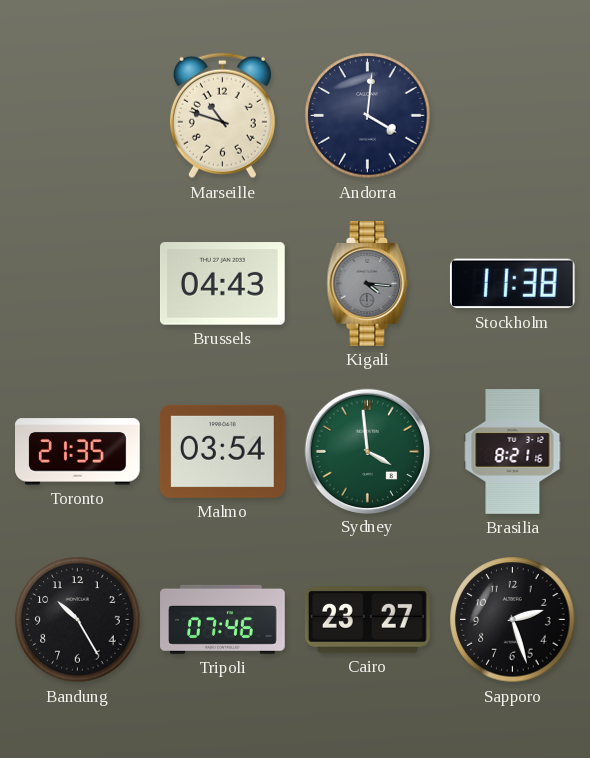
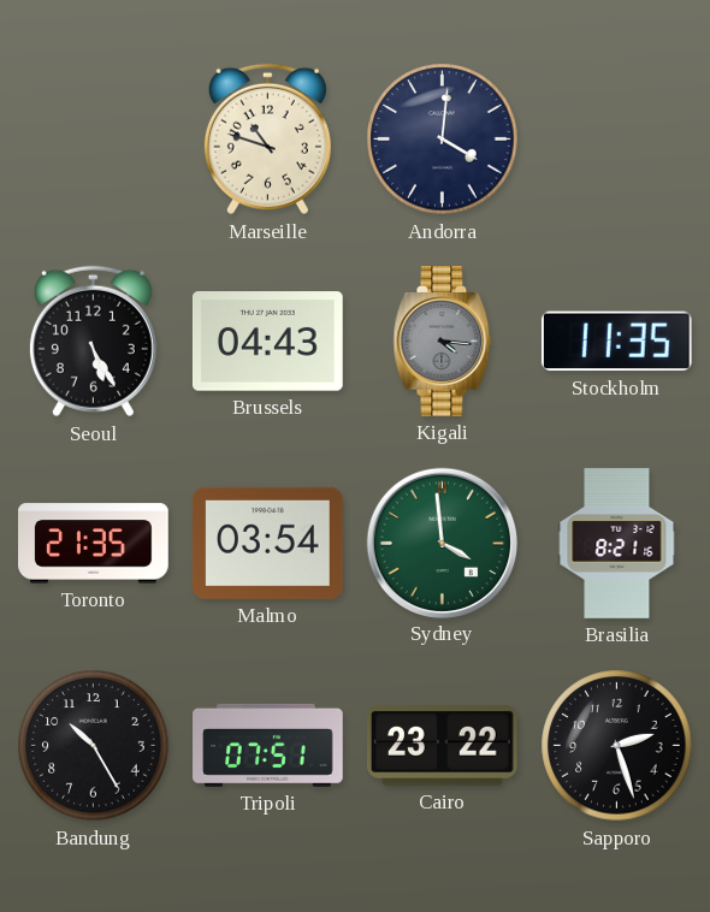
Seoul: none -> 5:25 (93, 342)
Stockholm: 11:38 -> 11:35 (616, 342)
Tripoli: 07:46 -> 07:51 (268, 745)
Cairo: 23:27 -> 23:22 (442, 746)
